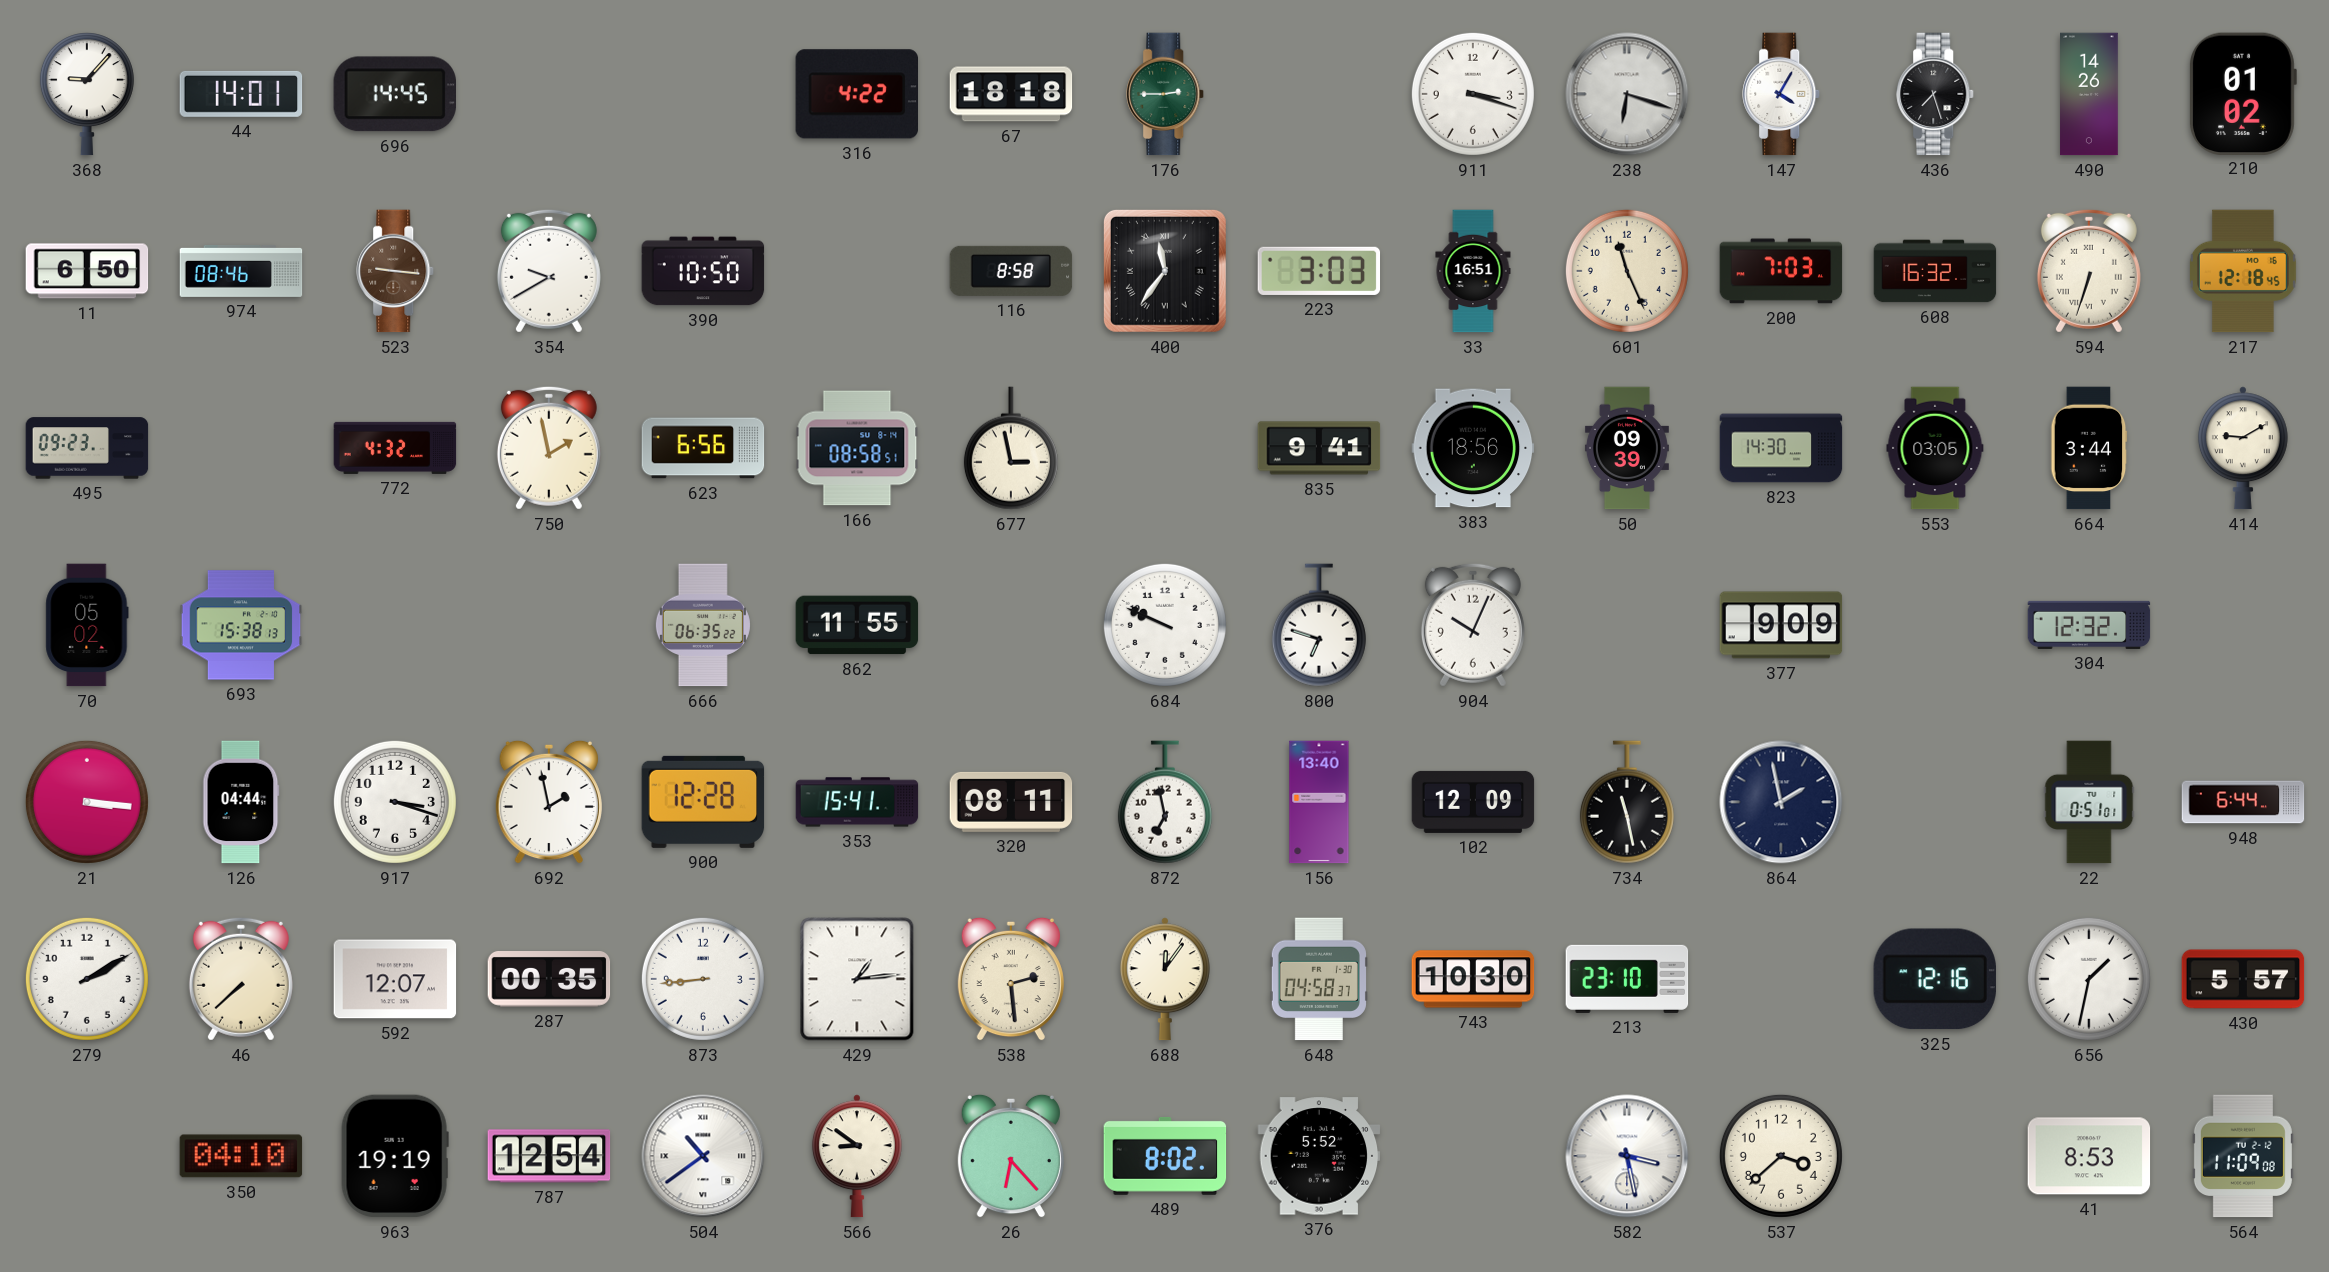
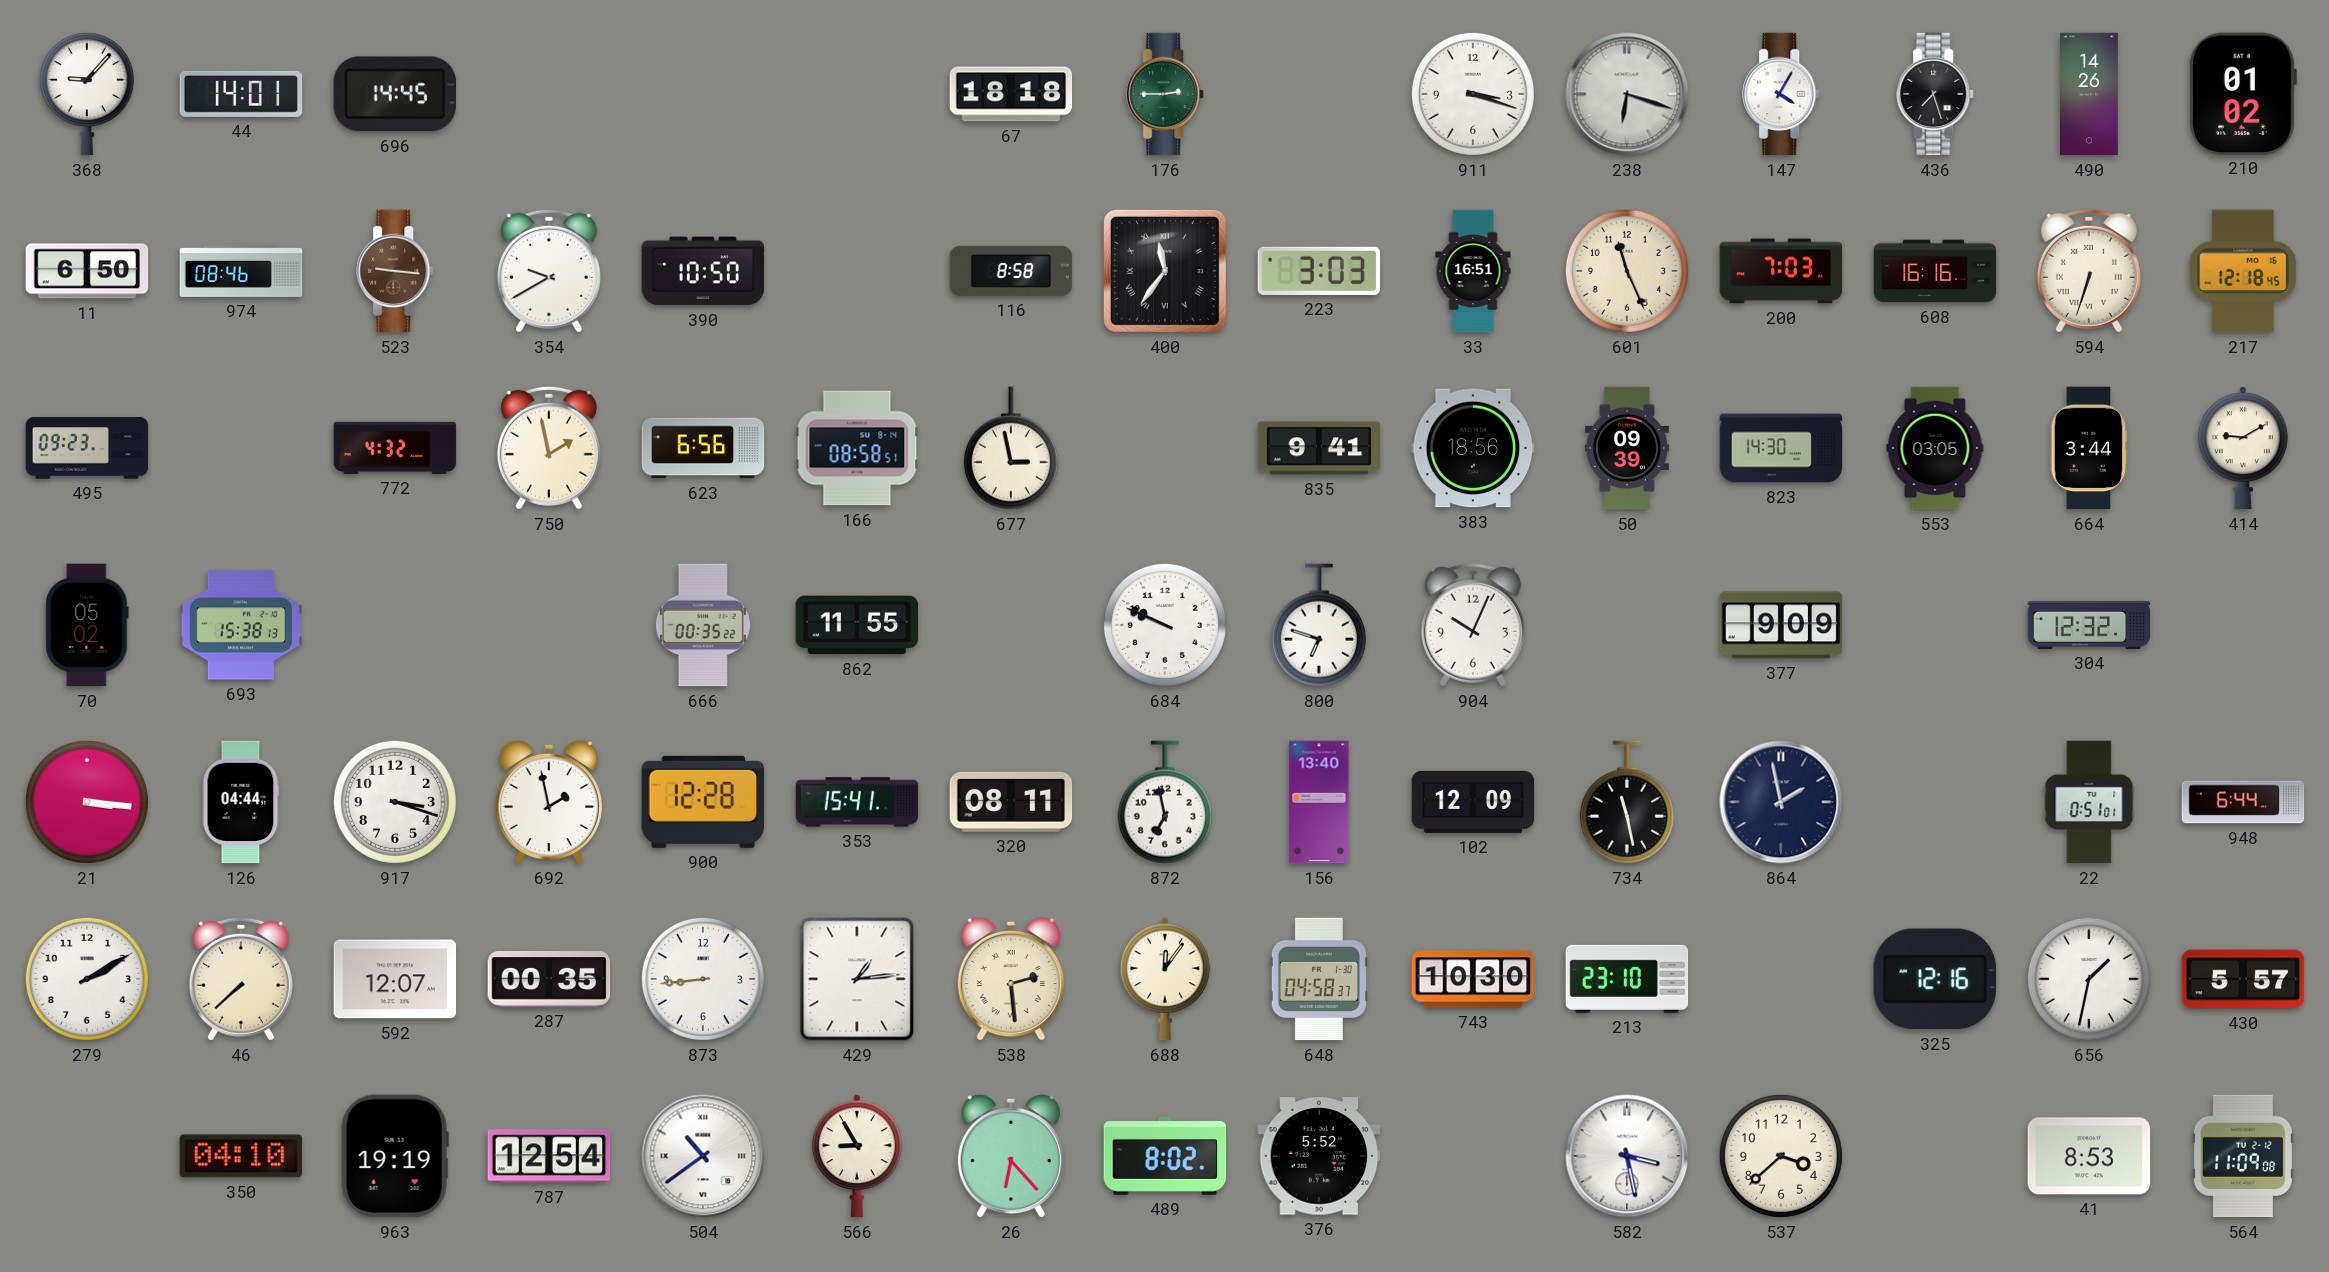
316: 4:22 -> none (856, 94)
608: 16:32 -> 16:16 (1935, 271)
666: 06:35 -> 00:35 (703, 625)
566: 8:51 -> 8:55 (857, 1156)
